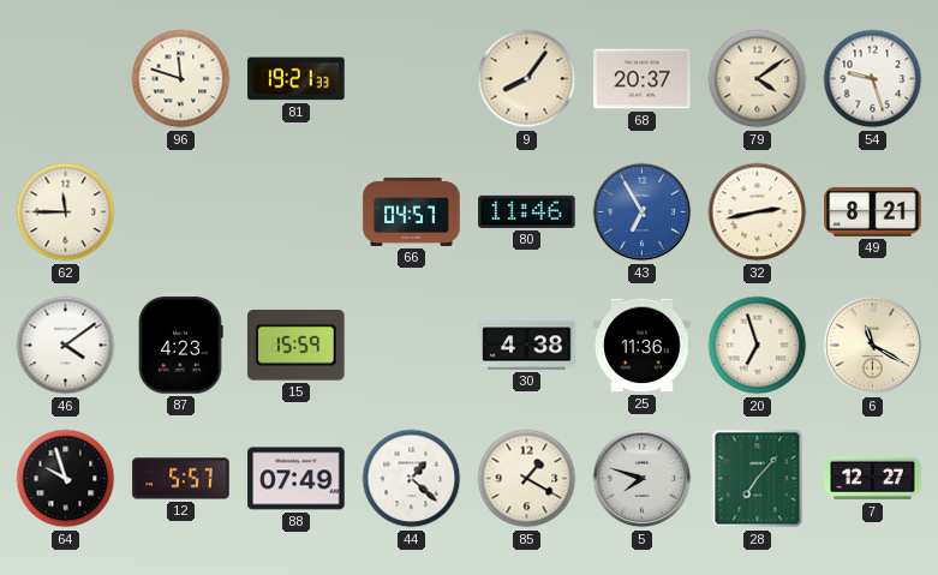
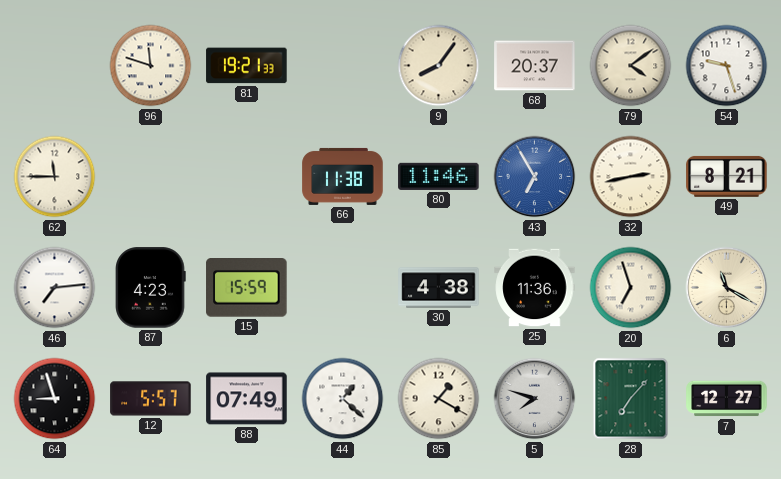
66: 04:57 -> 11:38 (343, 176)
46: 4:09 -> 7:14 (55, 288)
64: 9:57 -> 8:57 (55, 399)
